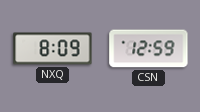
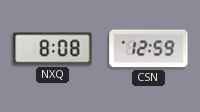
NXQ: 8:09 -> 8:08 (53, 49)
